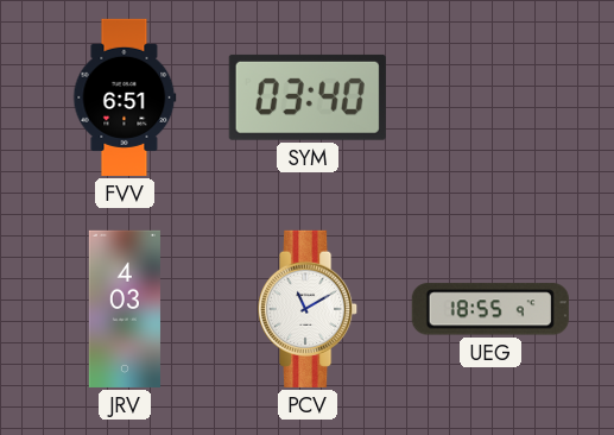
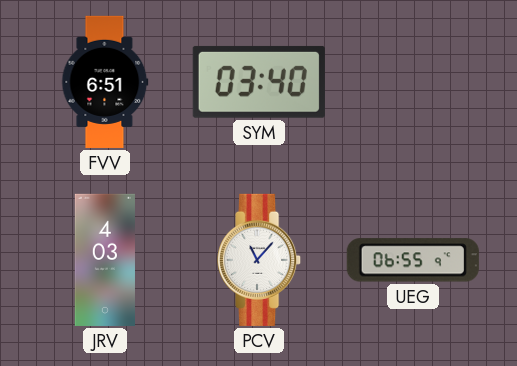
PCV: 11:10 -> 11:07 (260, 260)
UEG: 18:55 -> 06:55 (413, 260)
